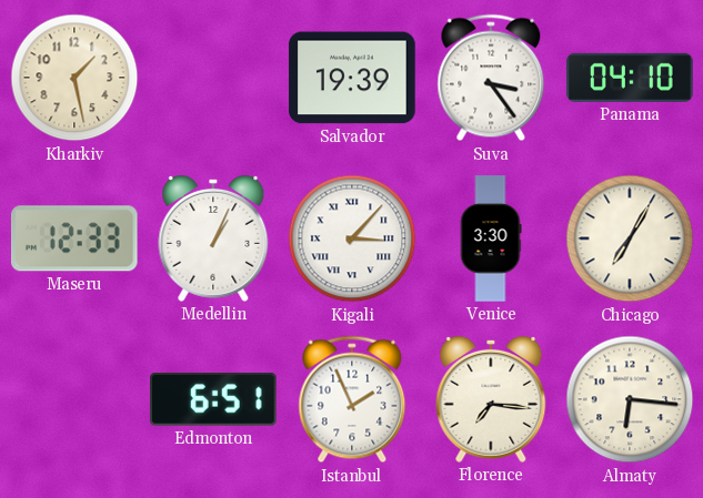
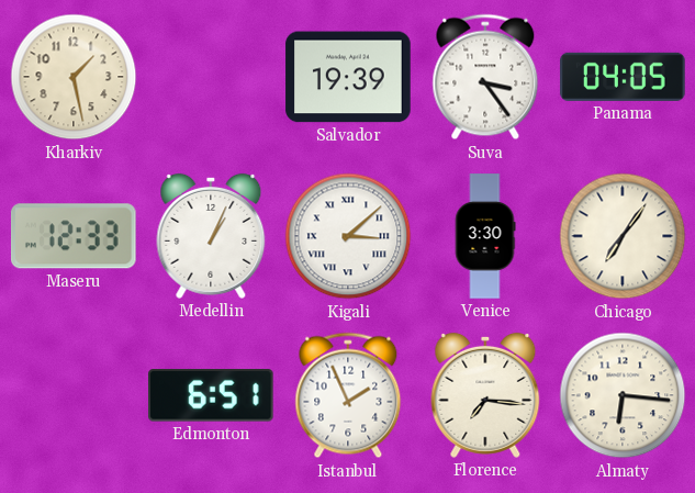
Panama: 04:10 -> 04:05 (623, 77)
Kigali: 3:07 -> 3:08 (348, 236)
Chicago: 7:05 -> 7:06 (623, 236)
